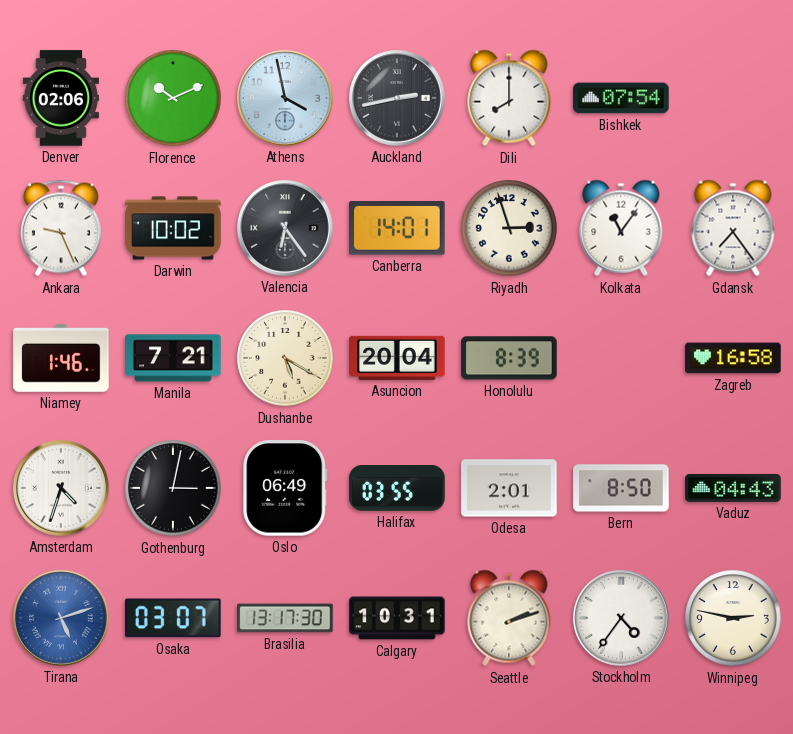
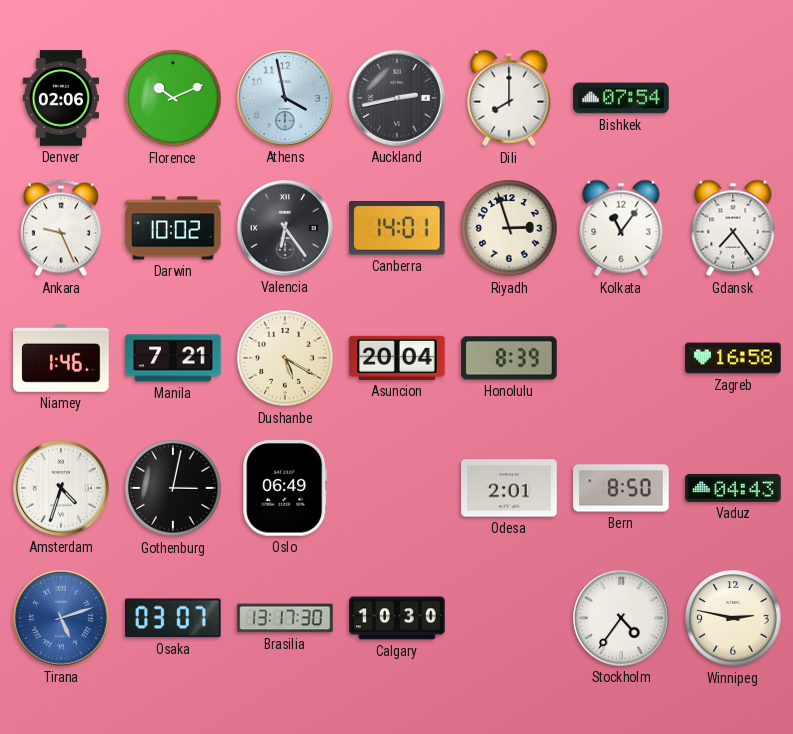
Halifax: 03:55 -> none (397, 489)
Calgary: 10:31 -> 10:30 (397, 618)
Seattle: 2:12 -> none (509, 618)
